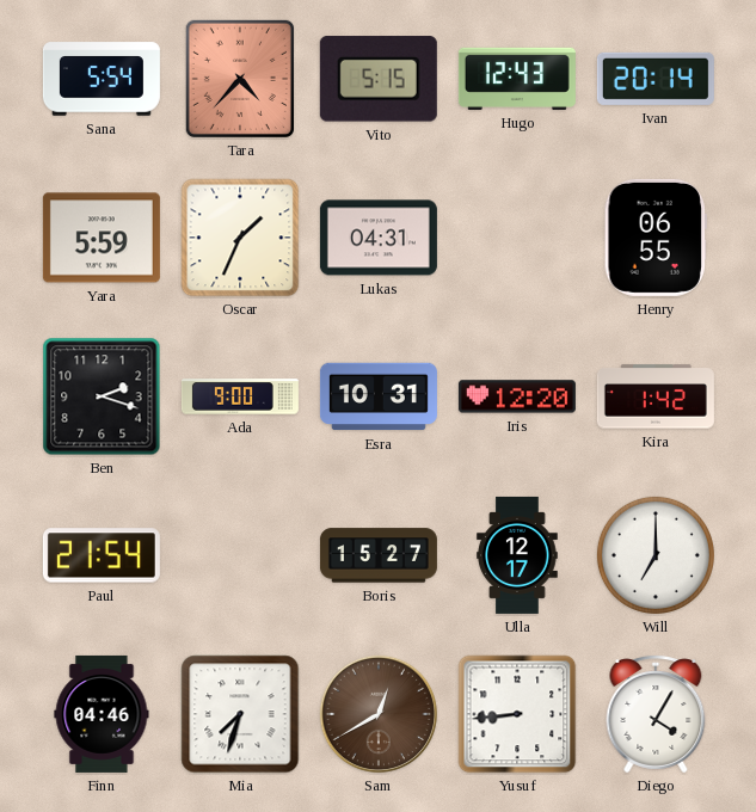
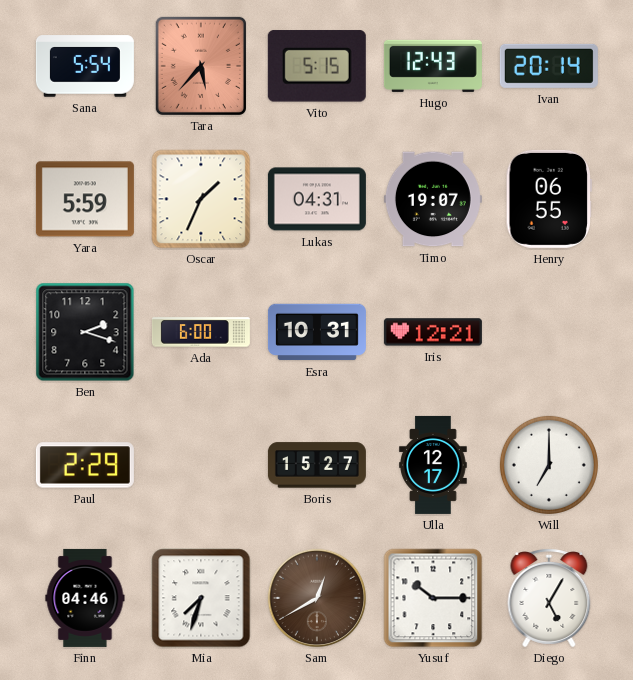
Tara: 4:37 -> 5:37 (201, 66)
Timo: none -> 19:07 (433, 199)
Ada: 9:00 -> 6:00 (201, 332)
Iris: 12:20 -> 12:21 (433, 332)
Kira: 1:42 -> none (656, 396)
Paul: 21:54 -> 2:29 (85, 465)
Yusuf: 8:44 -> 10:15 (433, 598)
Diego: 4:05 -> 5:05 (549, 598)
